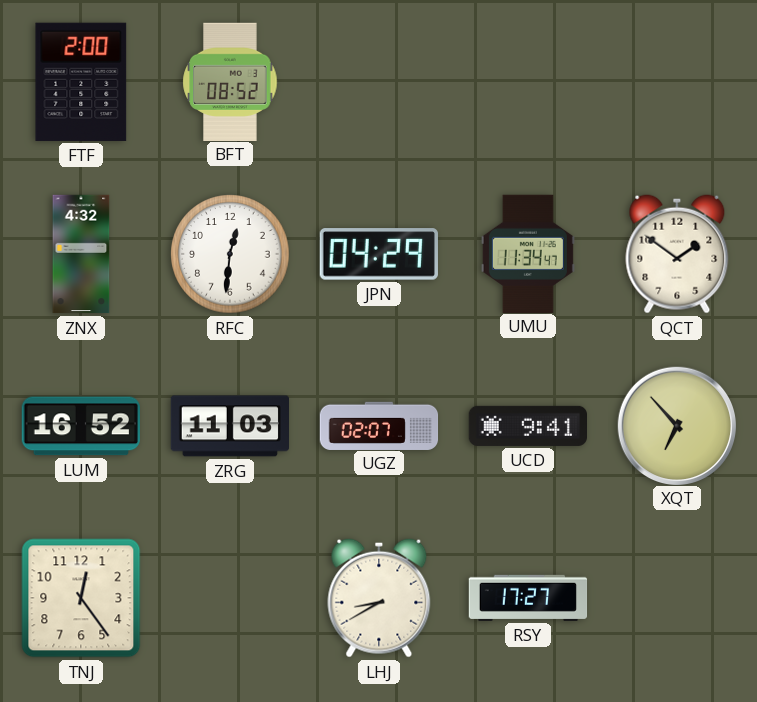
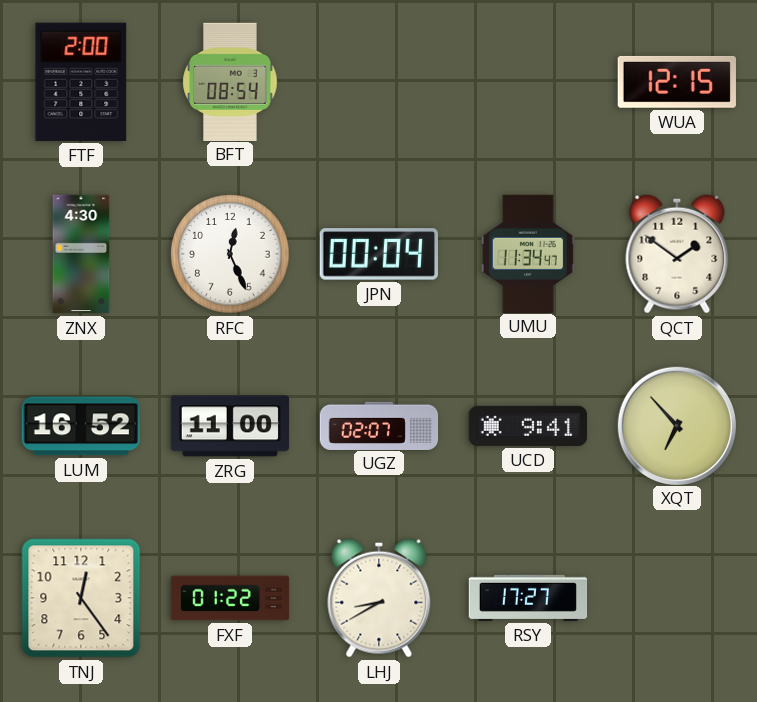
BFT: 08:52 -> 08:54 (230, 81)
WUA: none -> 12:15 (677, 82)
ZNX: 4:32 -> 4:30 (81, 254)
RFC: 12:31 -> 12:26 (230, 254)
JPN: 04:29 -> 00:04 (378, 254)
ZRG: 11:03 -> 11:00 (229, 426)
FXF: none -> 01:22 (230, 598)
